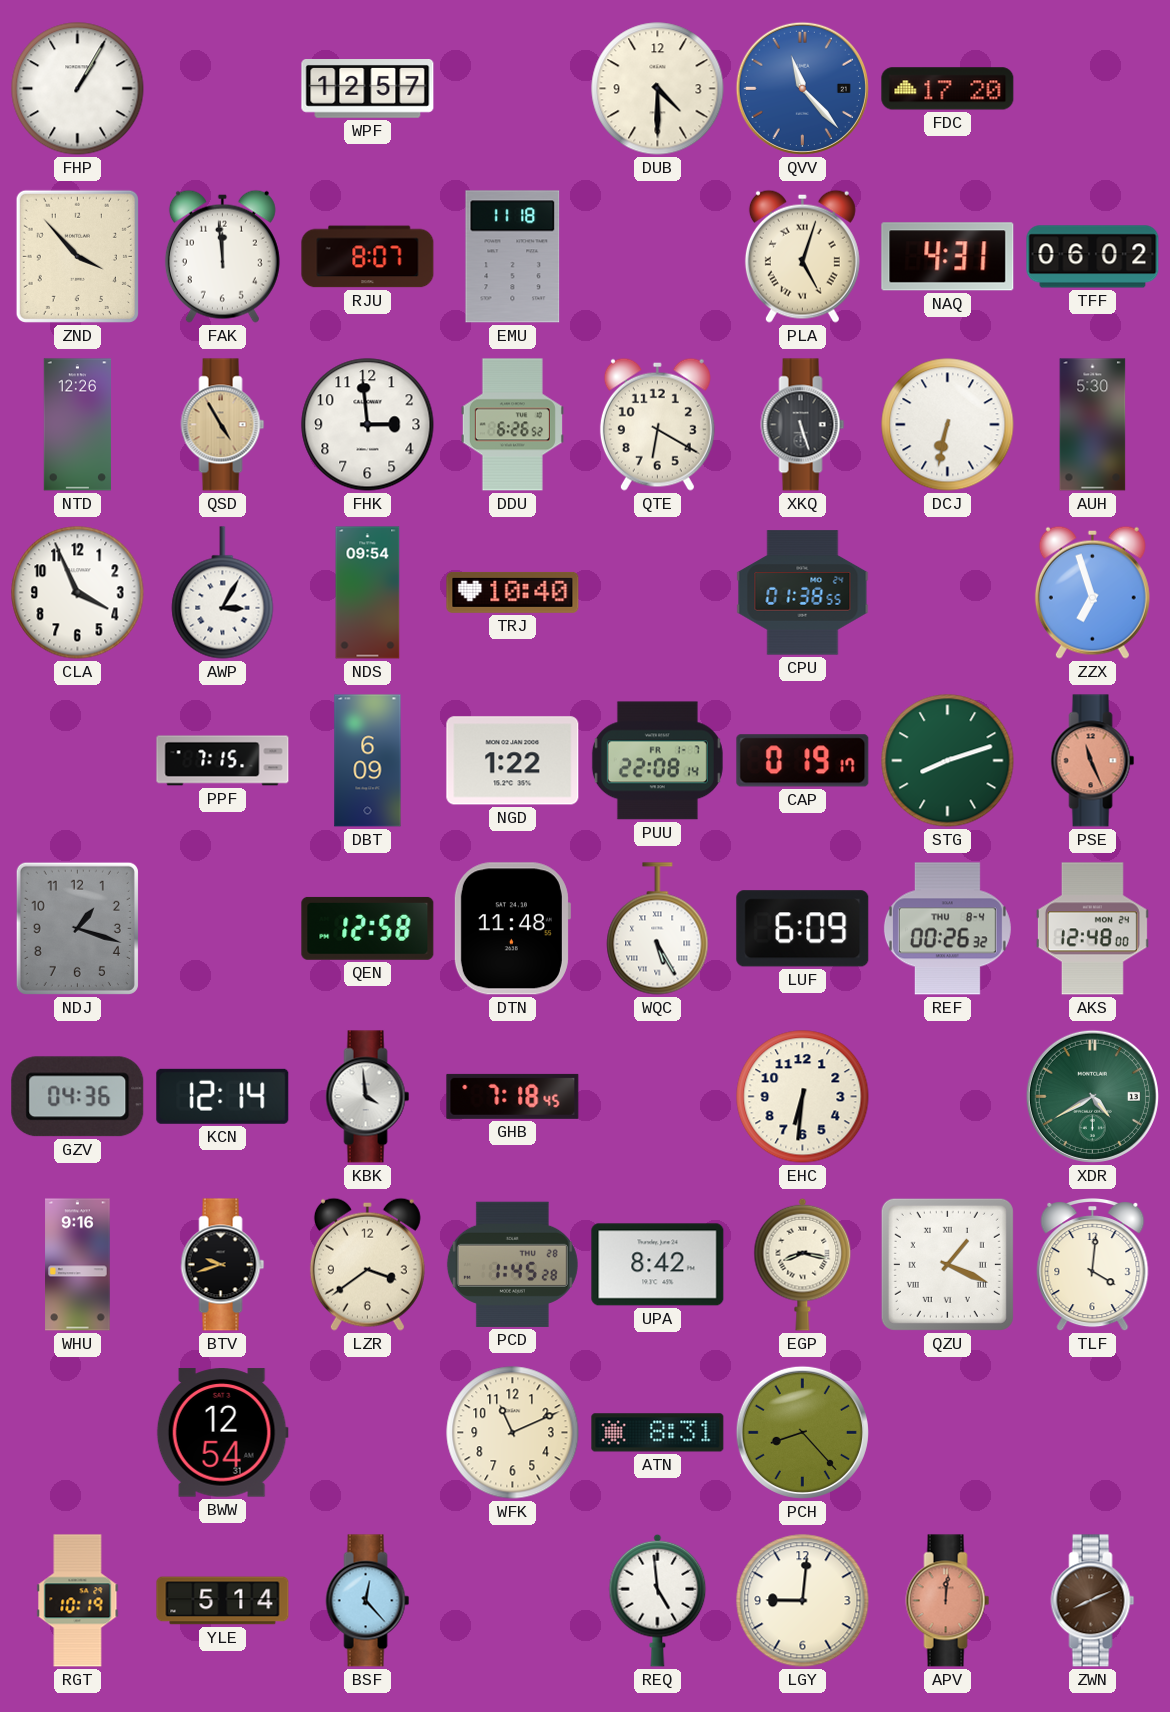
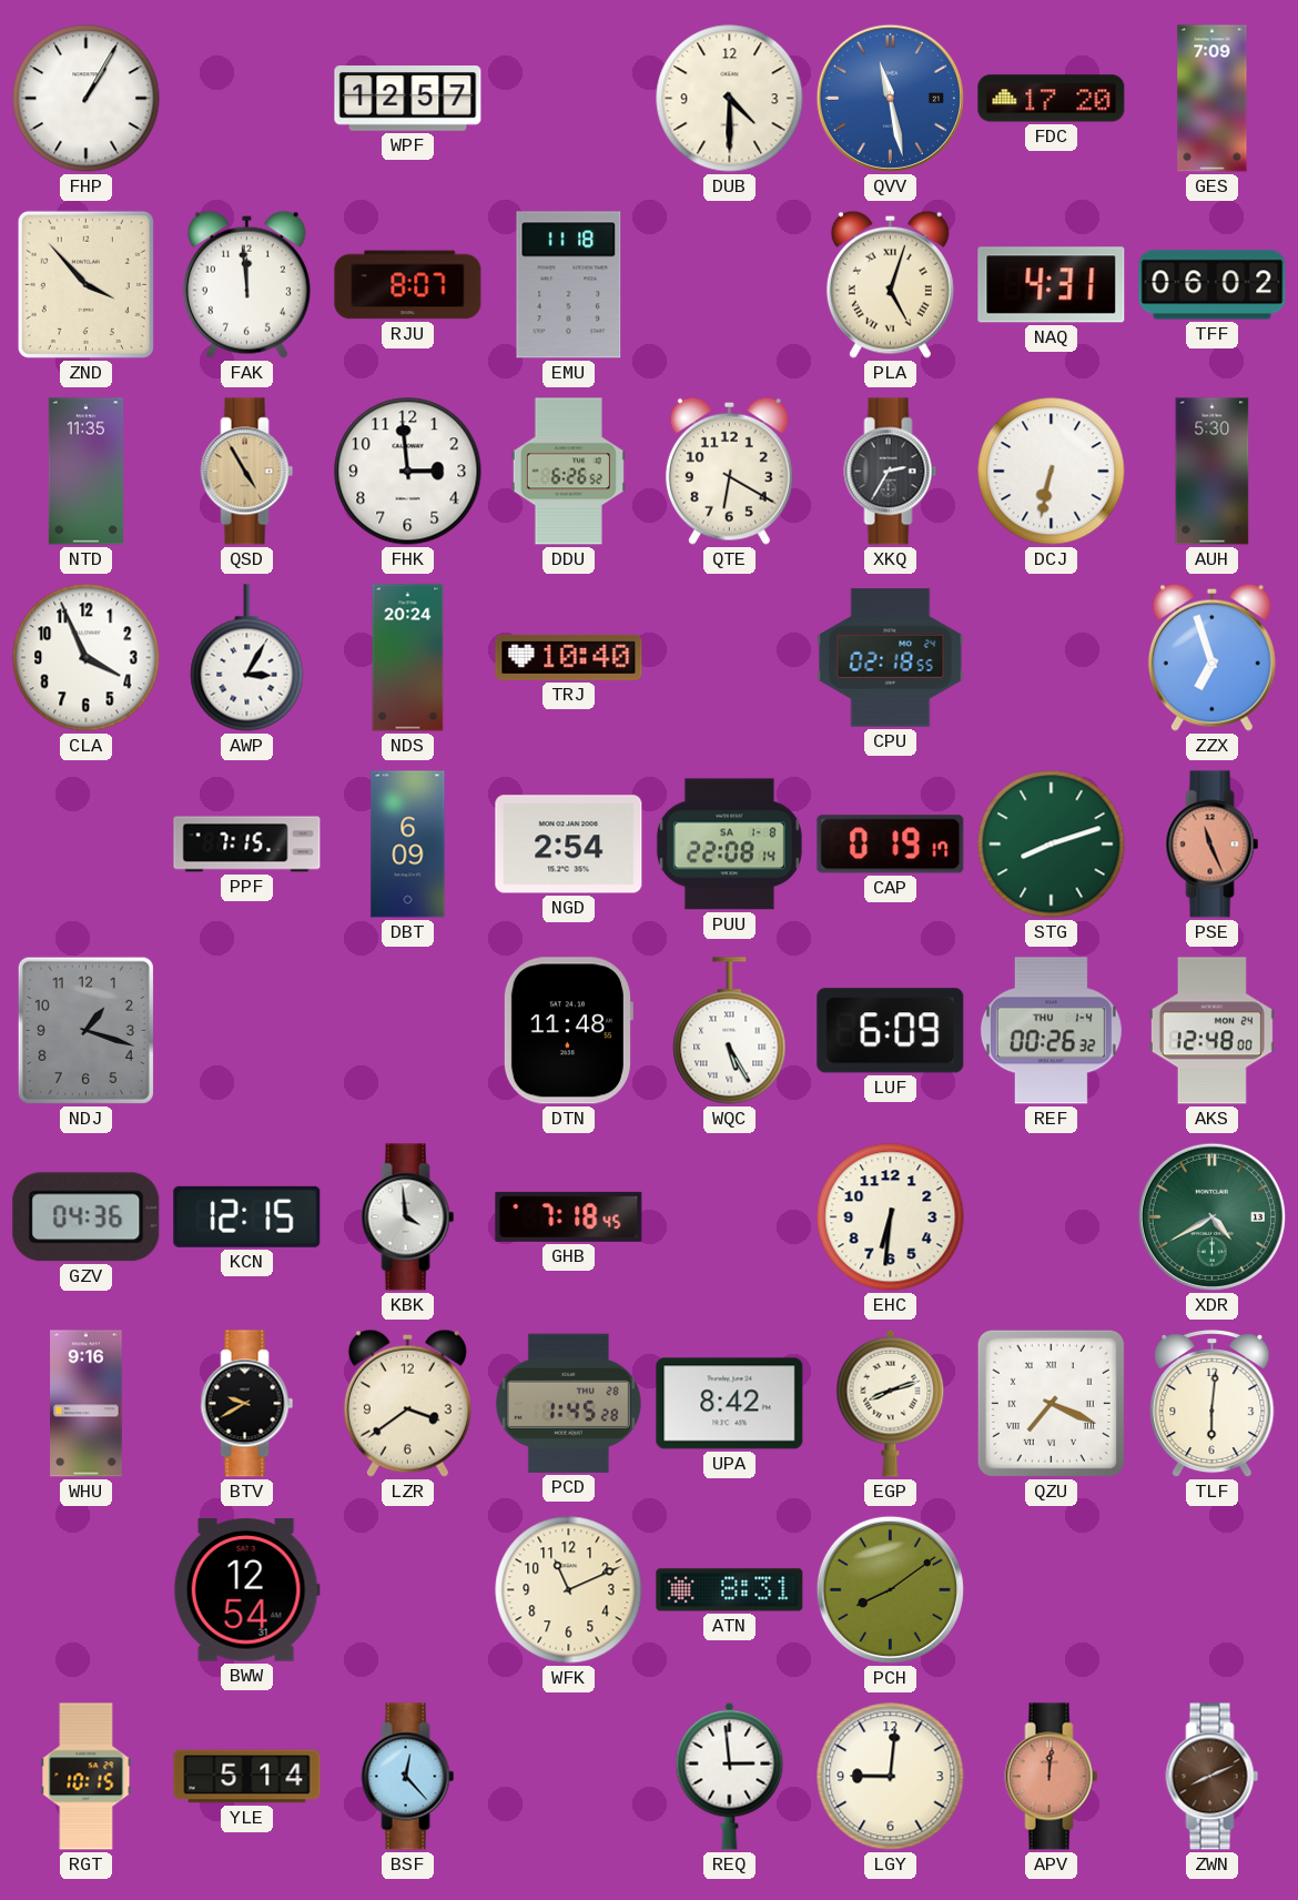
QVV: 11:23 -> 11:28 (890, 98)
GES: none -> 7:09 (1213, 99)
NTD: 12:26 -> 11:35 (85, 472)
XKQ: 5:27 -> 2:35 (891, 472)
NDS: 09:54 -> 20:24 (408, 658)
CPU: 01:38 -> 02:18 (891, 658)
NGD: 1:22 -> 2:54 (569, 845)
PUU date: FR 1-7 -> SA 1-8 (729, 845)
QEN: 12:58 -> none (368, 928)
REF date: THU 8-4 -> THU 1-4 (1051, 1031)
KCN: 12:14 -> 12:15 (247, 1216)
BTV: 9:42 -> 9:40 (247, 1404)
EGP: 8:17 -> 8:12 (891, 1403)
QZU: 1:19 -> 7:19 (1051, 1403)
TLF: 4:01 -> 6:01 (1213, 1405)
PCH: 8:23 -> 8:09 (890, 1589)
RGT: 10:19 -> 10:15 (87, 1777)
REQ: 4:59 -> 2:59 (730, 1776)
